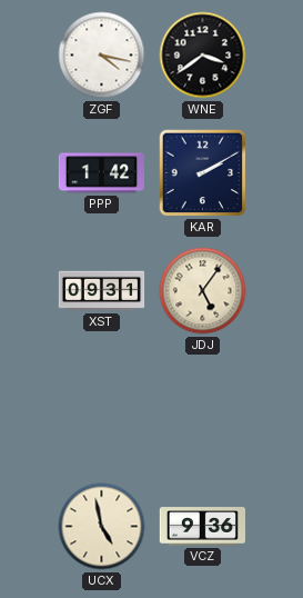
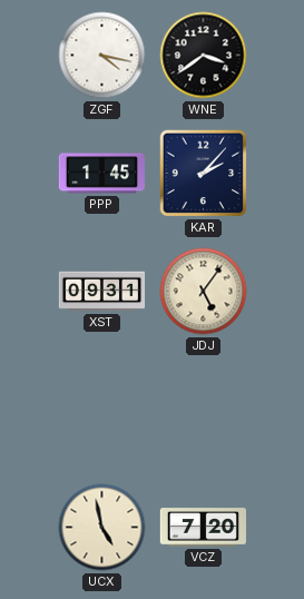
PPP: 1:42 -> 1:45 (101, 174)
KAR: 2:10 -> 2:07 (204, 174)
VCZ: 9:36 -> 7:20 (203, 528)
